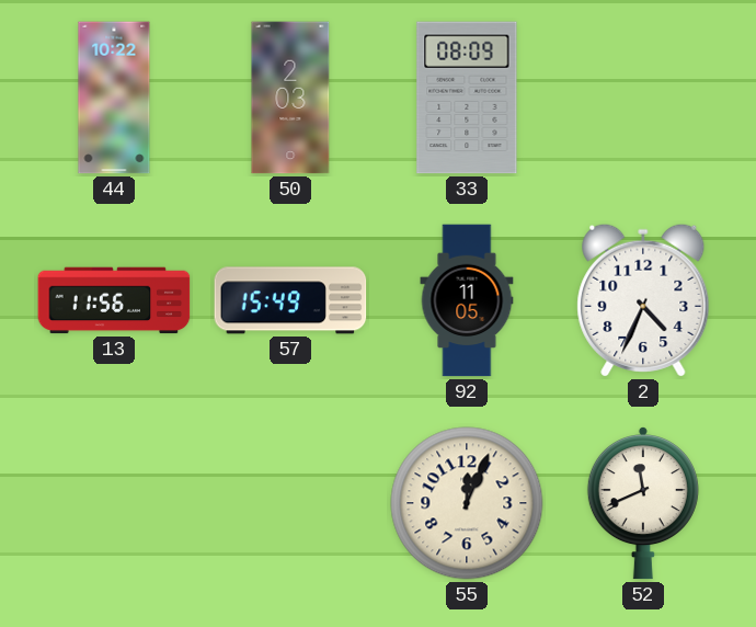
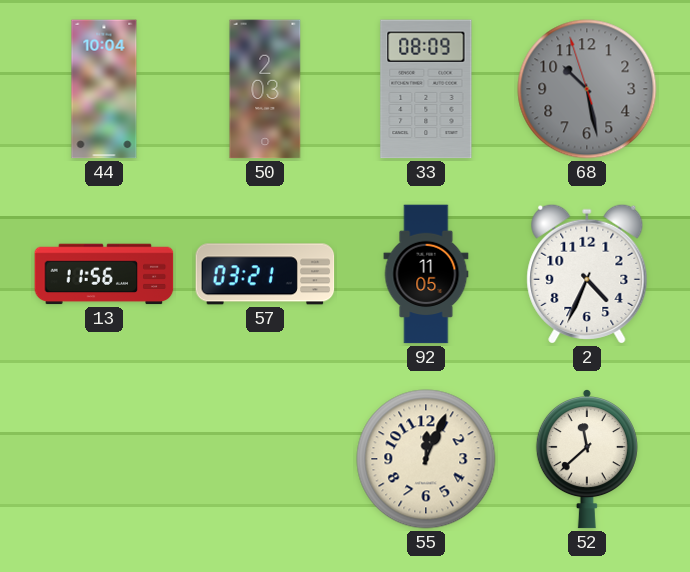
44: 10:22 -> 10:04 (104, 89)
68: none -> 10:27 (587, 89)
57: 15:49 -> 03:21 (265, 274)
52: 11:41 -> 11:38 (587, 460)
